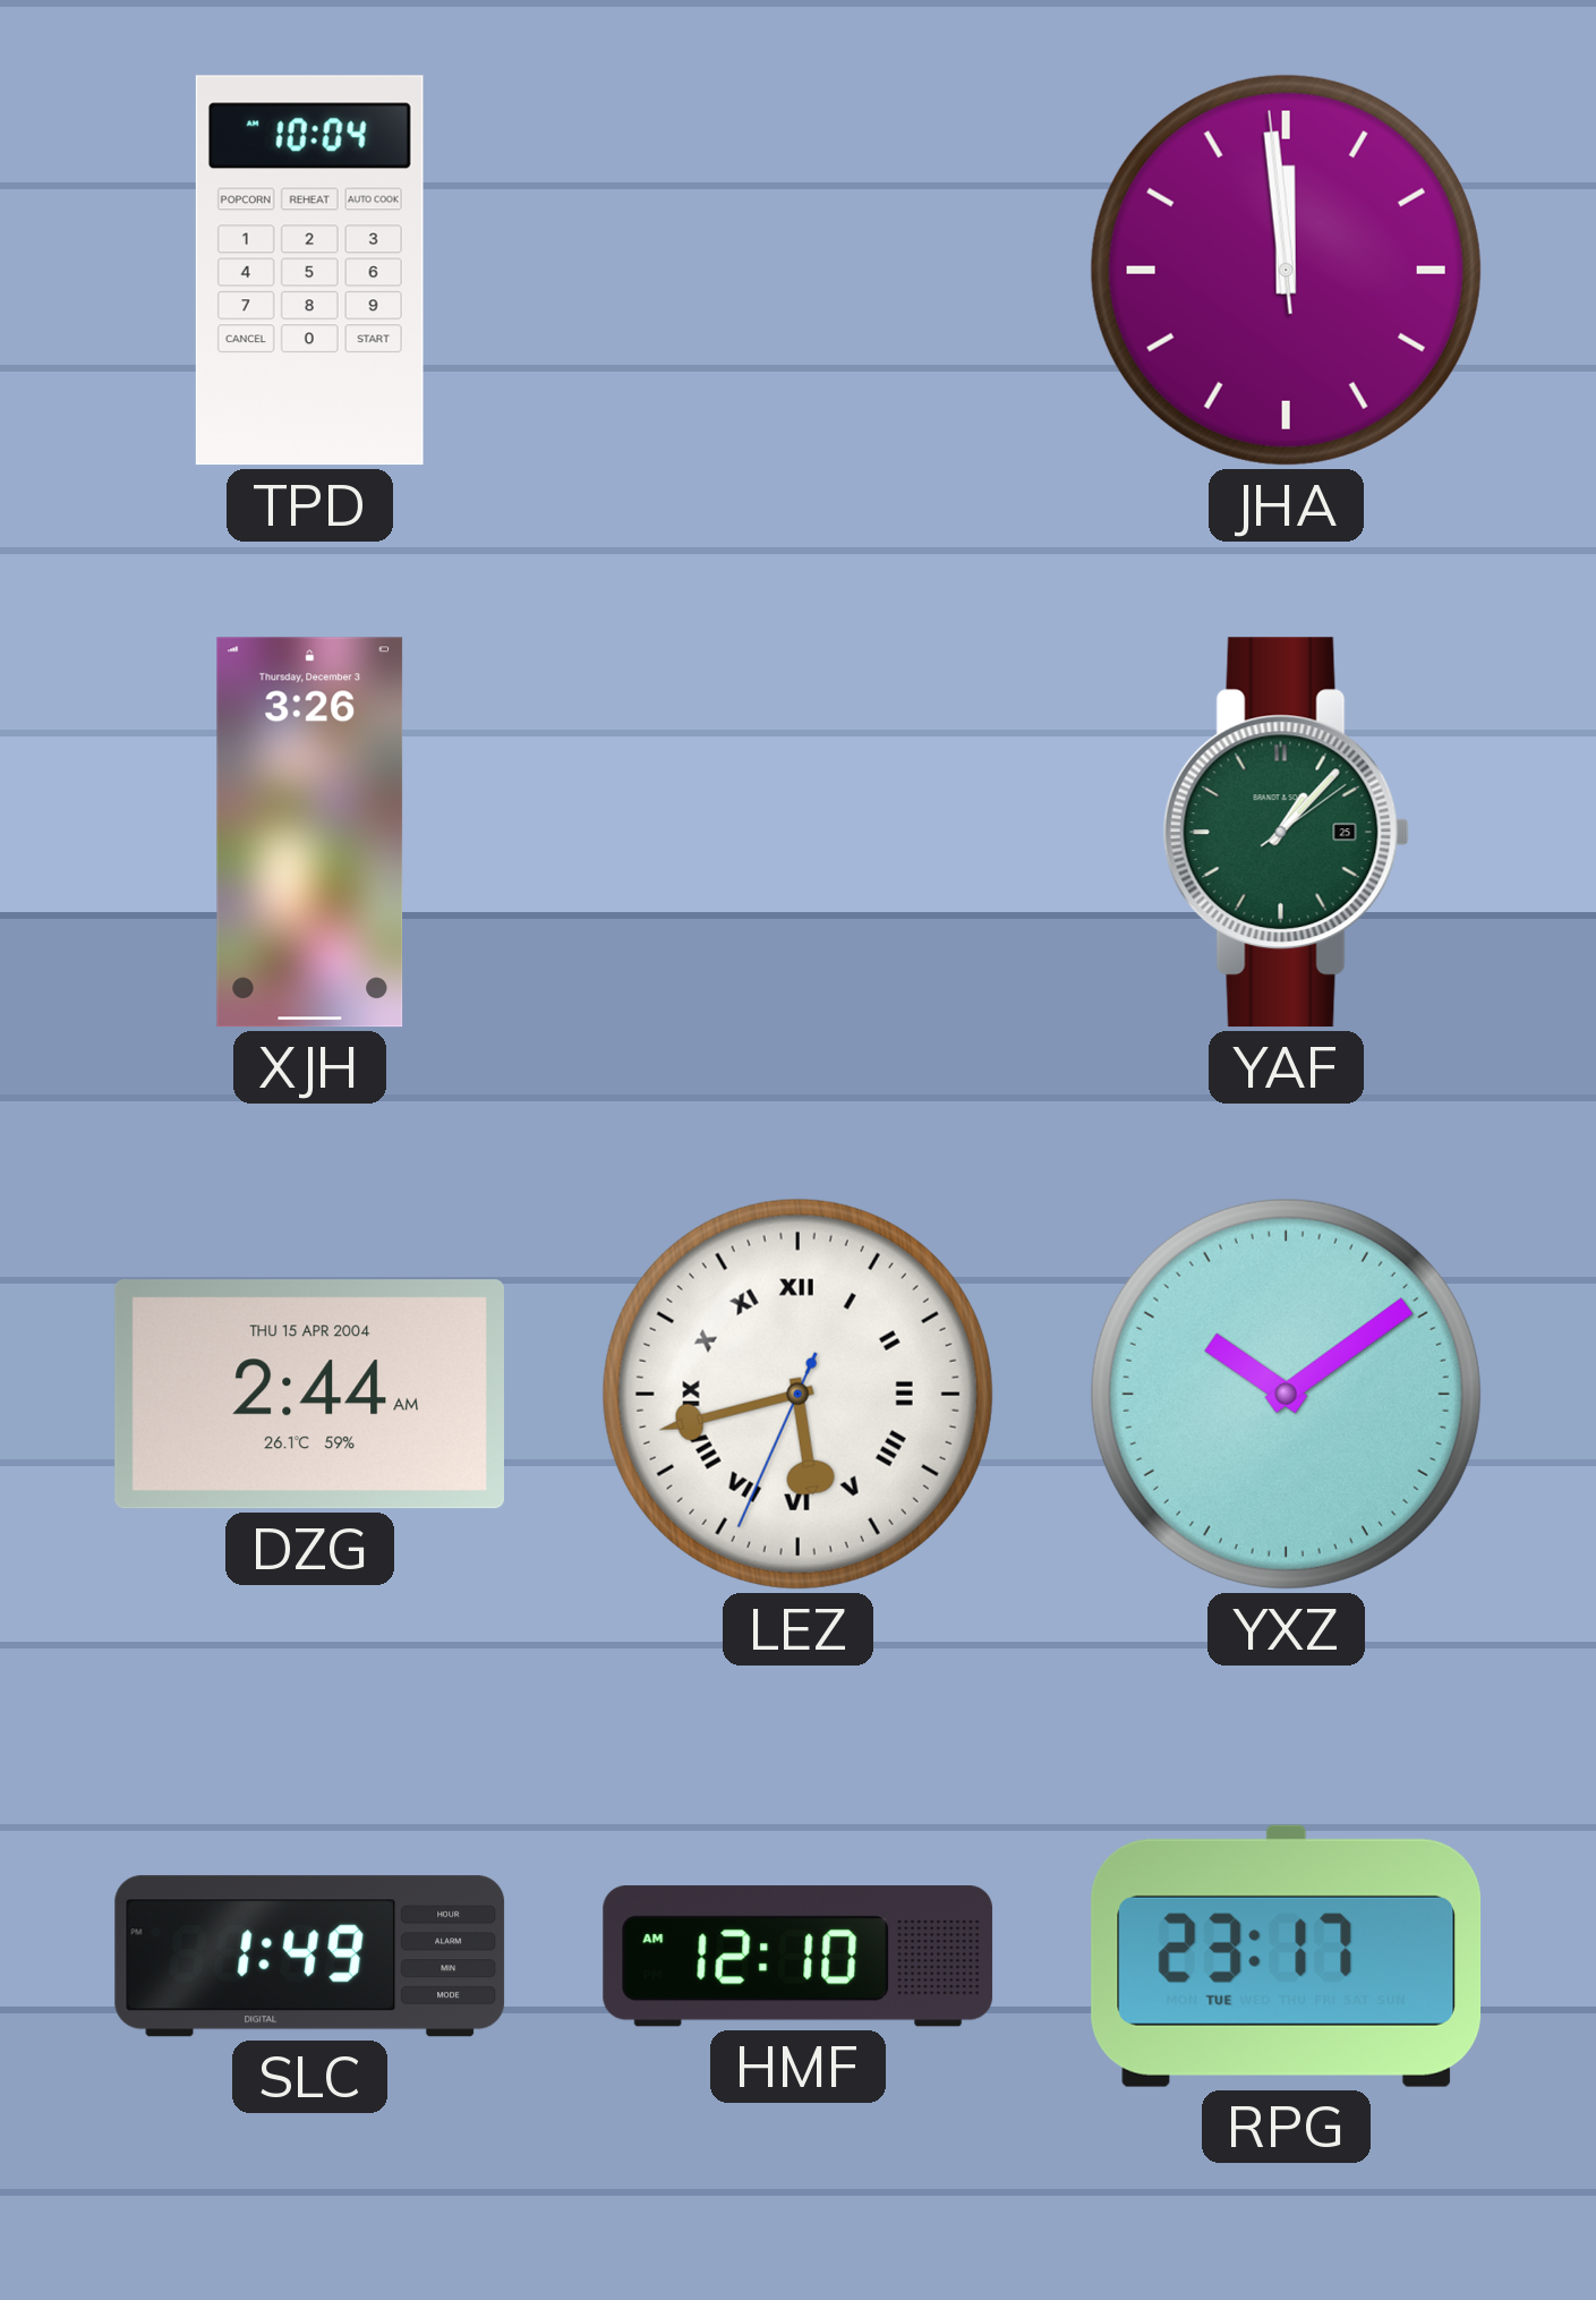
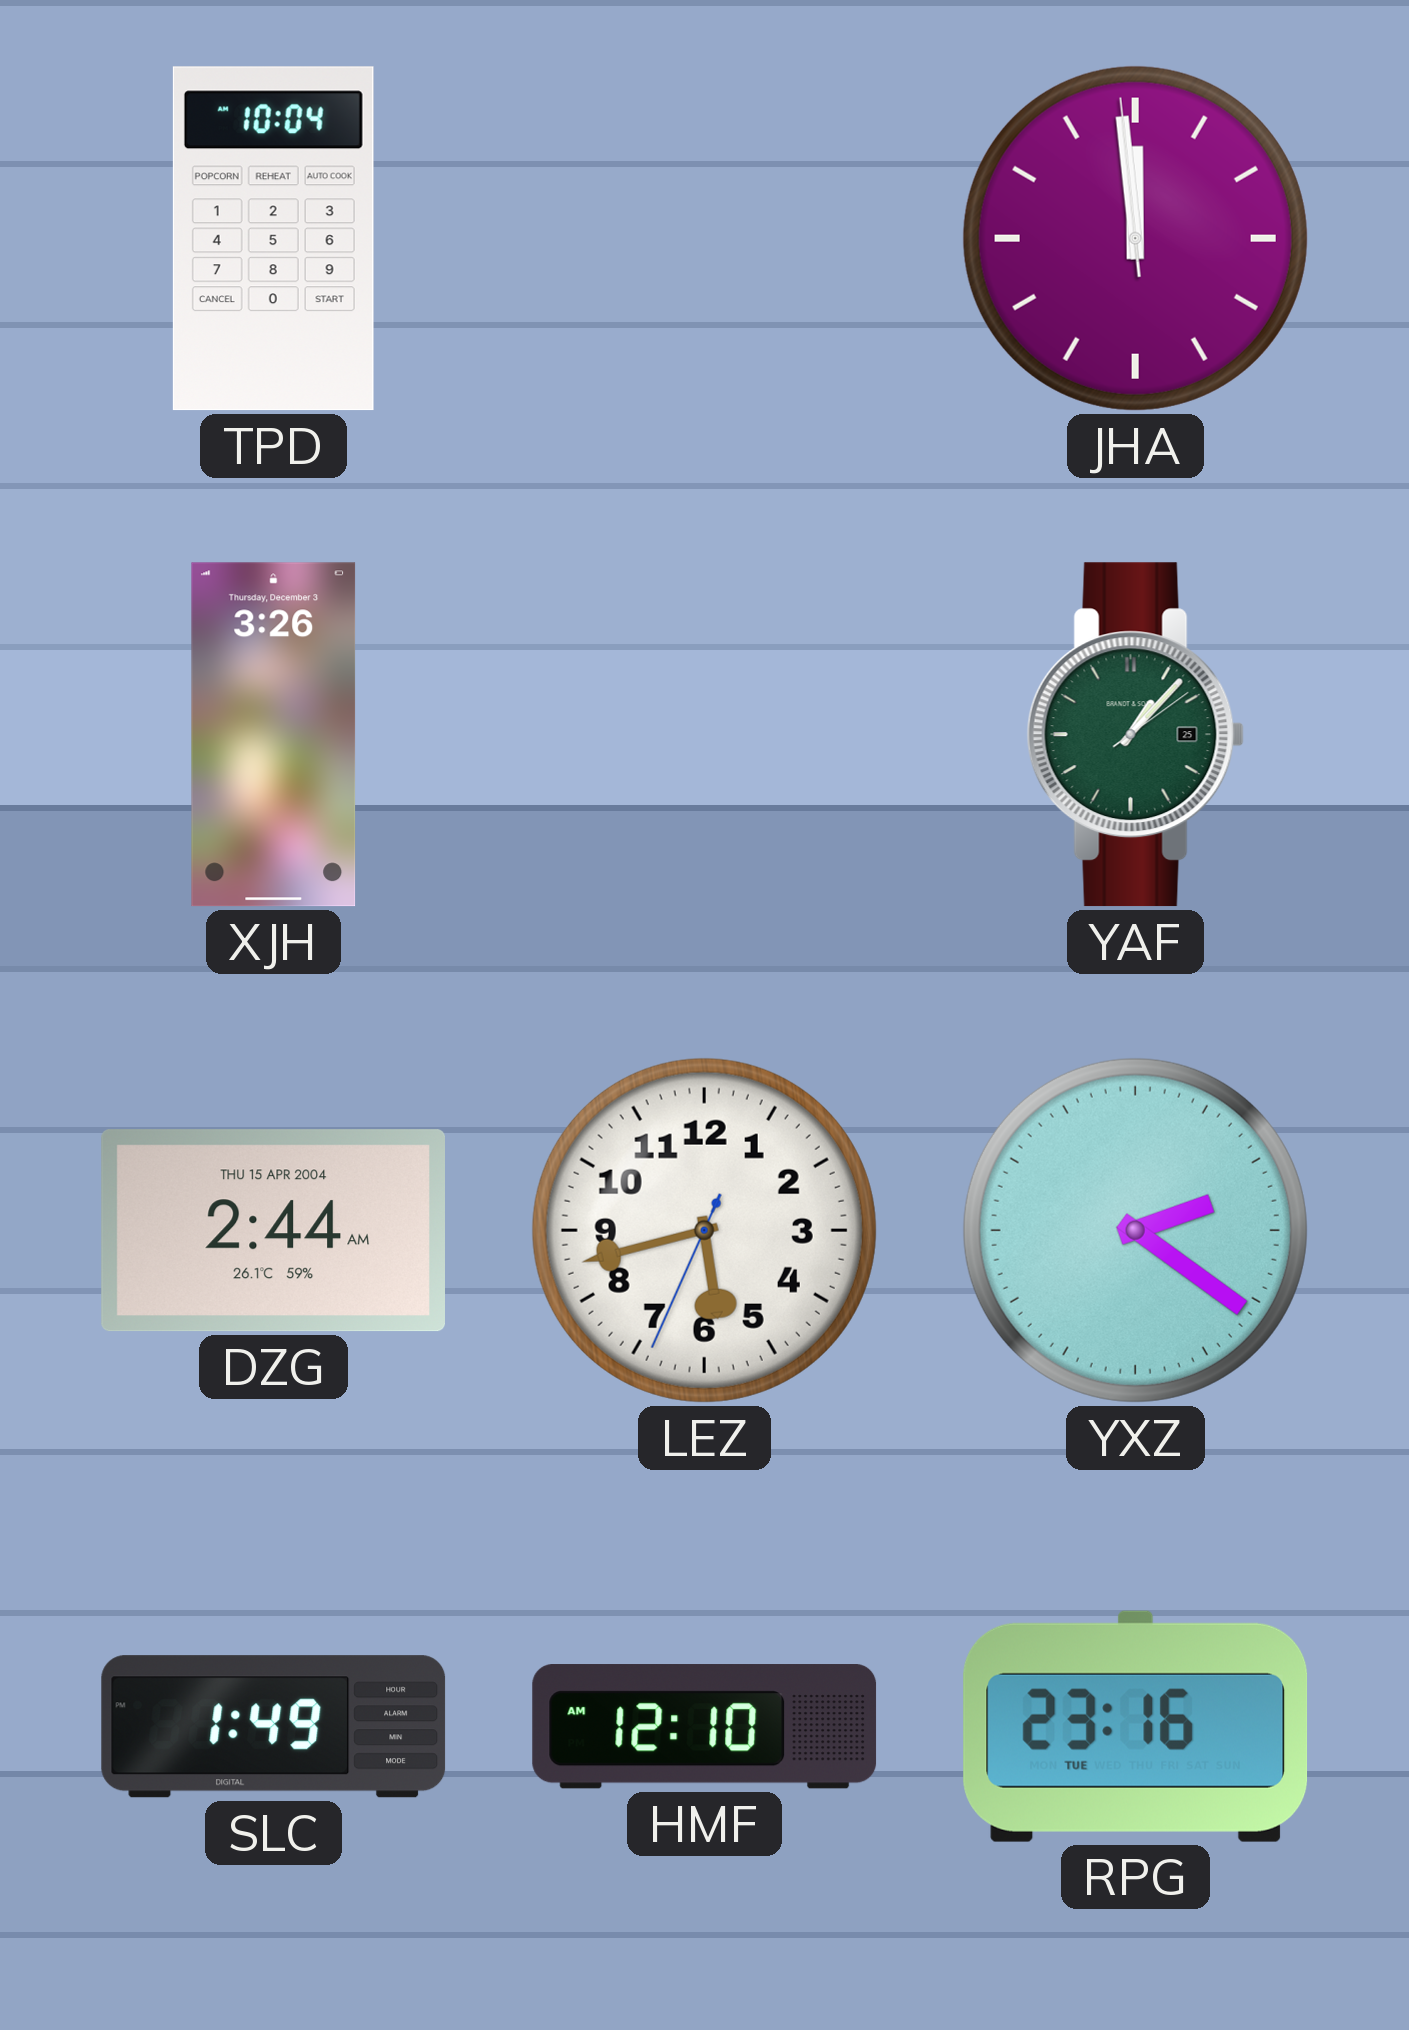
LEZ numerals: Roman -> Arabic (704, 1230)
YXZ: 10:09 -> 2:21 (1135, 1230)
RPG: 23:17 -> 23:16 (1135, 1726)
